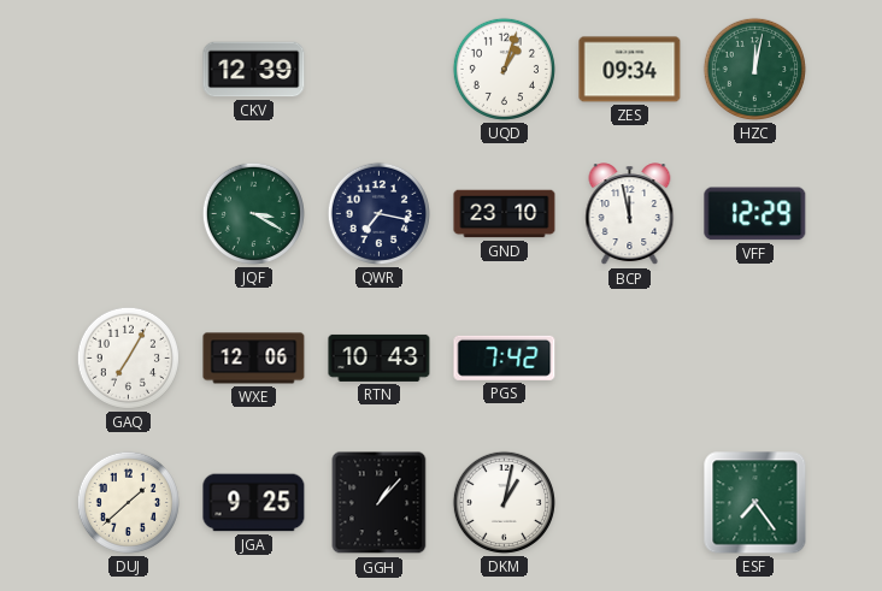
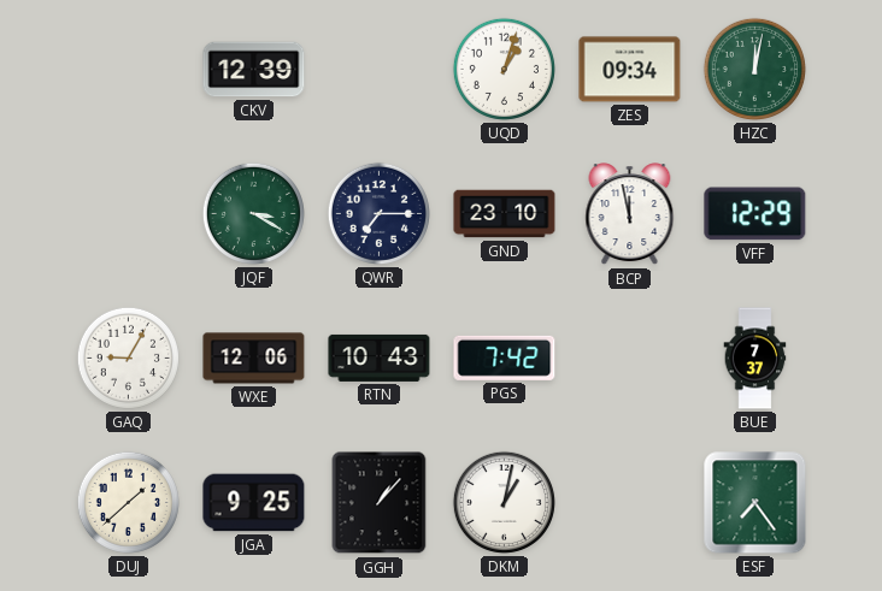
QWR: 7:17 -> 7:15 (378, 213)
GAQ: 7:05 -> 9:05 (128, 357)
BUE: none -> 7:37 (755, 359)
